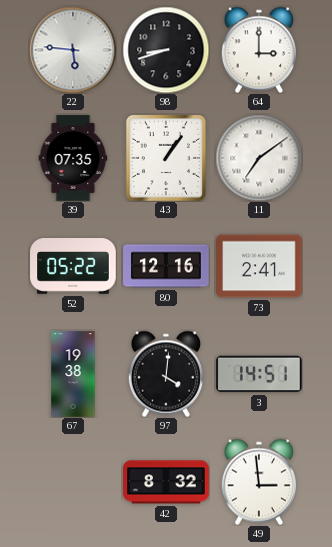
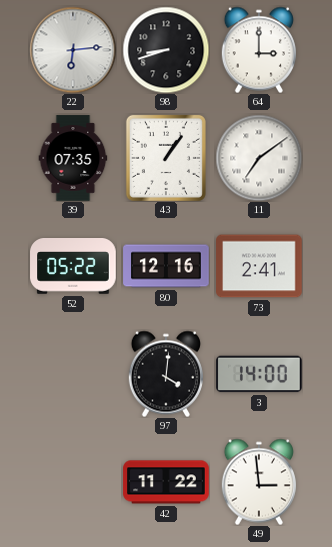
22: 5:46 -> 6:14 (73, 50)
67: 19:38 -> none (73, 374)
3: 14:51 -> 14:00 (259, 374)
42: 8:32 -> 11:22 (166, 482)
